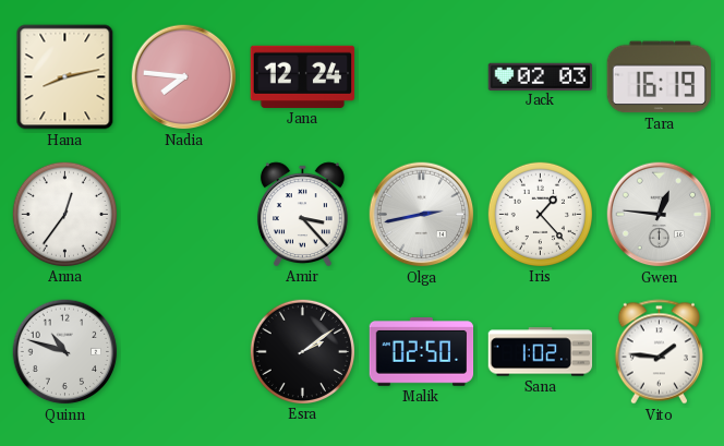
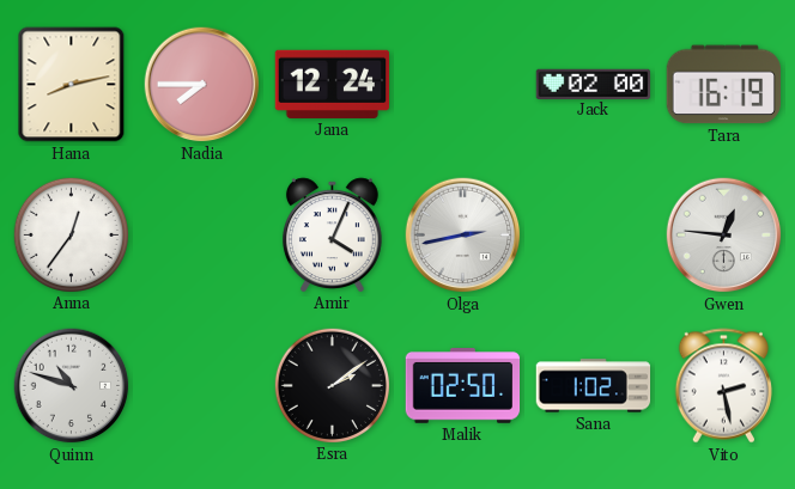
Nadia: 7:46 -> 7:45 (202, 85)
Jack: 02:03 -> 02:00 (594, 84)
Amir: 3:23 -> 4:04 (332, 234)
Iris: 1:23 -> none (540, 214)
Vito: 1:46 -> 2:28 (723, 386)
